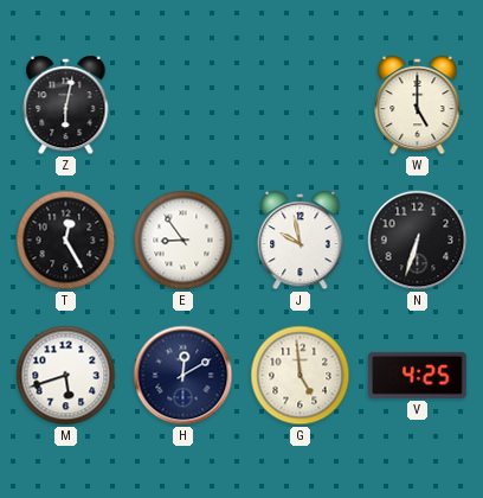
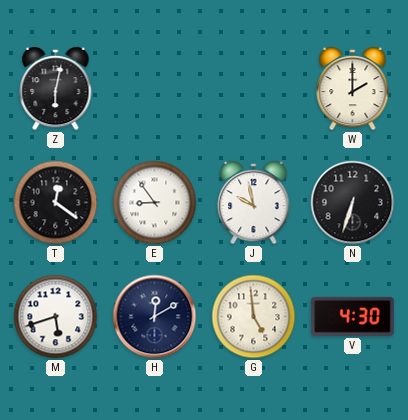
W: 5:00 -> 2:00 (353, 89)
T: 12:25 -> 12:21 (56, 203)
V: 4:25 -> 4:30 (352, 316)
